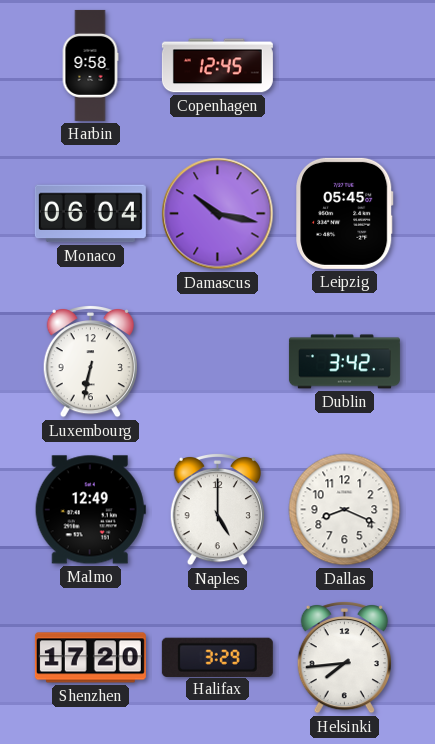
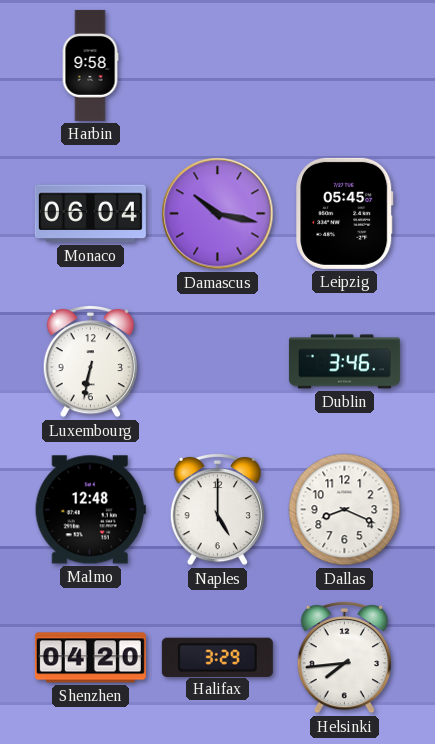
Copenhagen: 12:45 -> none (217, 66)
Dublin: 3:42 -> 3:46 (344, 362)
Malmo: 12:49 -> 12:48 (90, 510)
Shenzhen: 17:20 -> 04:20 (90, 658)
